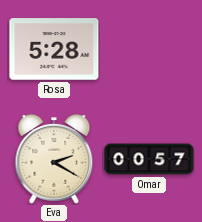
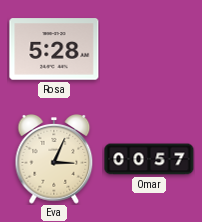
Eva: 2:20 -> 3:04 (54, 160)
